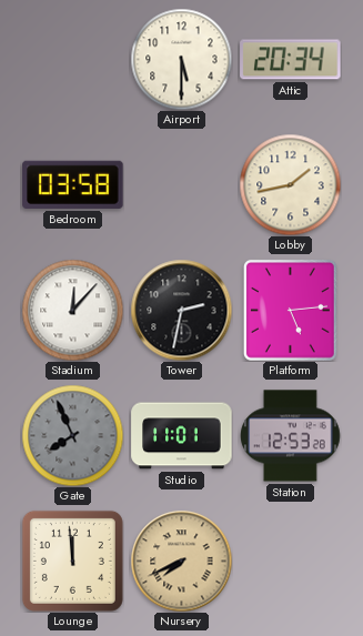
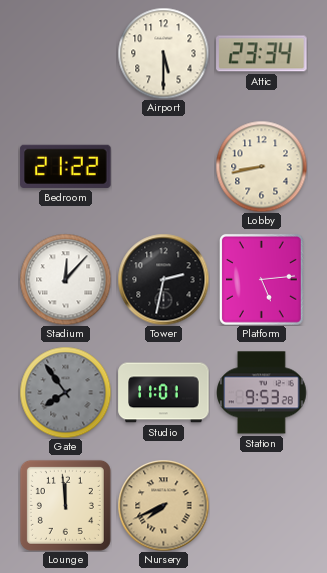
Attic: 20:34 -> 23:34 (262, 54)
Bedroom: 03:58 -> 21:22 (66, 166)
Lobby: 1:43 -> 8:43 (261, 166)
Gate: 7:56 -> 7:54 (65, 392)
Station: 12:53 -> 9:53 (262, 393)
